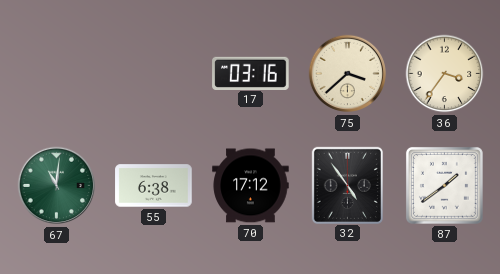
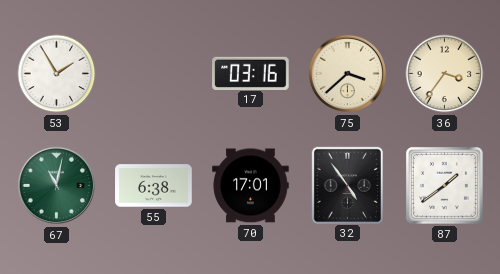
53: none -> 1:55 (57, 74)
67: 11:01 -> 11:02 (57, 186)
70: 17:12 -> 17:01 (251, 186)
